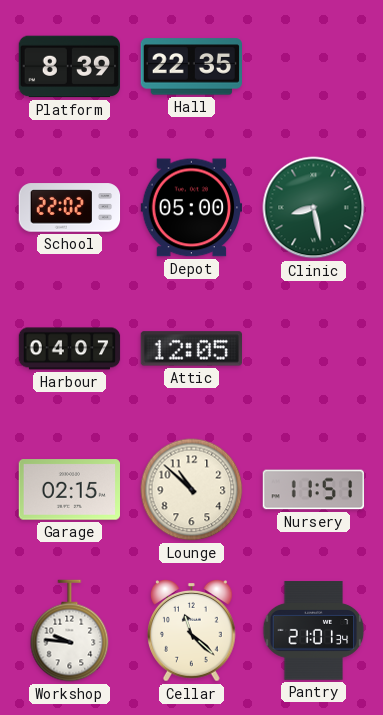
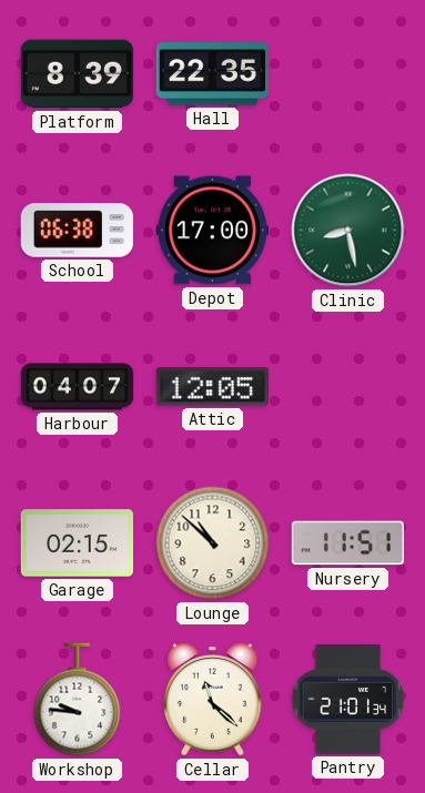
School: 22:02 -> 06:38 (78, 231)
Depot: 05:00 -> 17:00 (213, 231)
